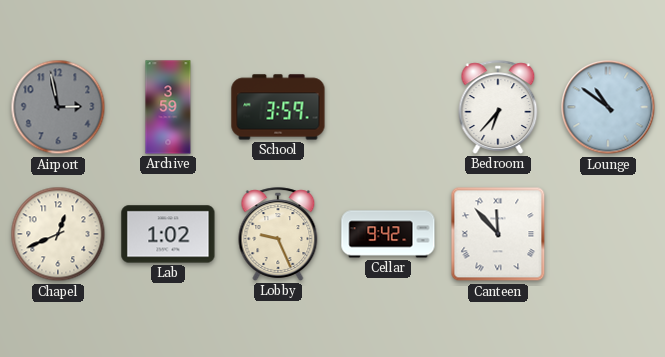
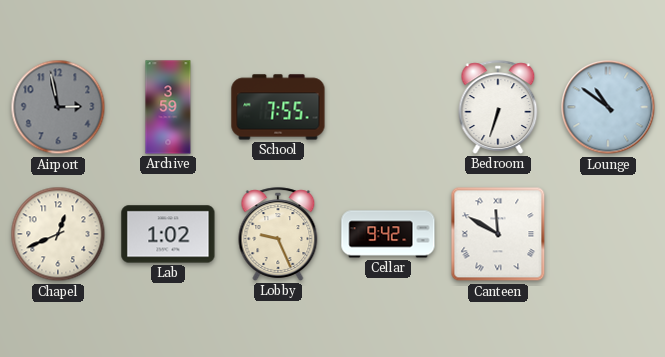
School: 3:59 -> 7:55 (278, 107)
Bedroom: 6:37 -> 6:33 (498, 107)
Canteen: 11:53 -> 11:50 (498, 234)
